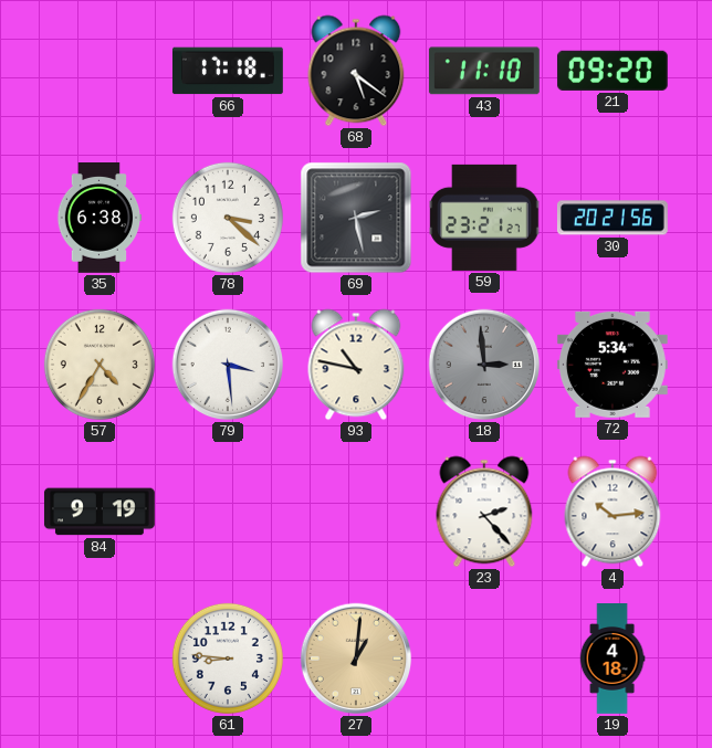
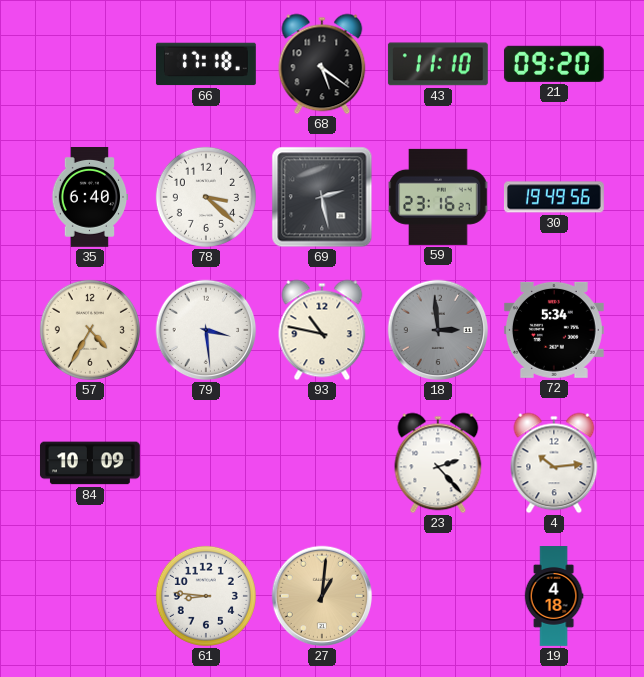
35: 6:38 -> 6:40 (90, 198)
59: 23:21 -> 23:16 (438, 197)
30: 20:21 -> 19:49 (554, 197)
84: 9:19 -> 10:09 (90, 463)
